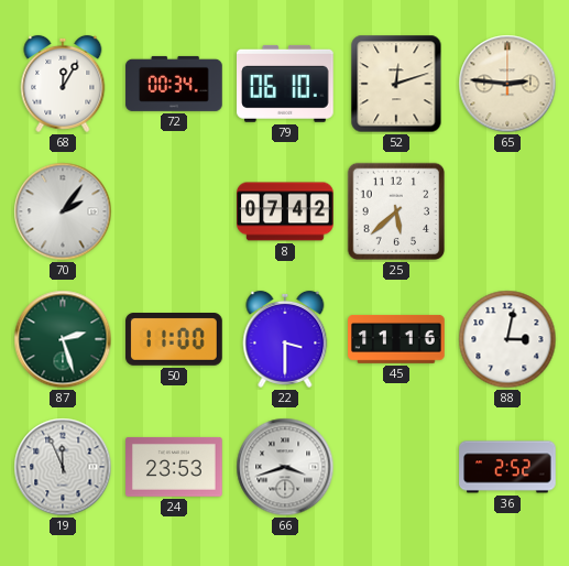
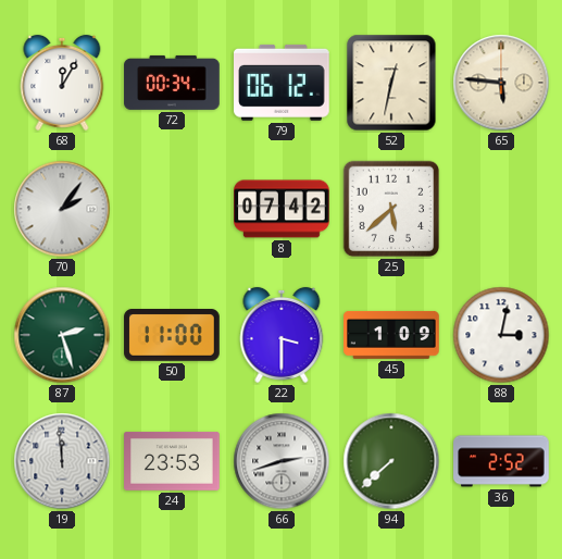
79: 06:10 -> 06:12 (283, 83)
52: 12:12 -> 12:32 (391, 83)
65: 2:46 -> 5:46 (501, 83)
45: 11:16 -> 1:09 (391, 335)
19: 11:56 -> 11:59 (62, 461)
66: 3:42 -> 2:42 (282, 461)
94: none -> 7:38 (391, 461)
